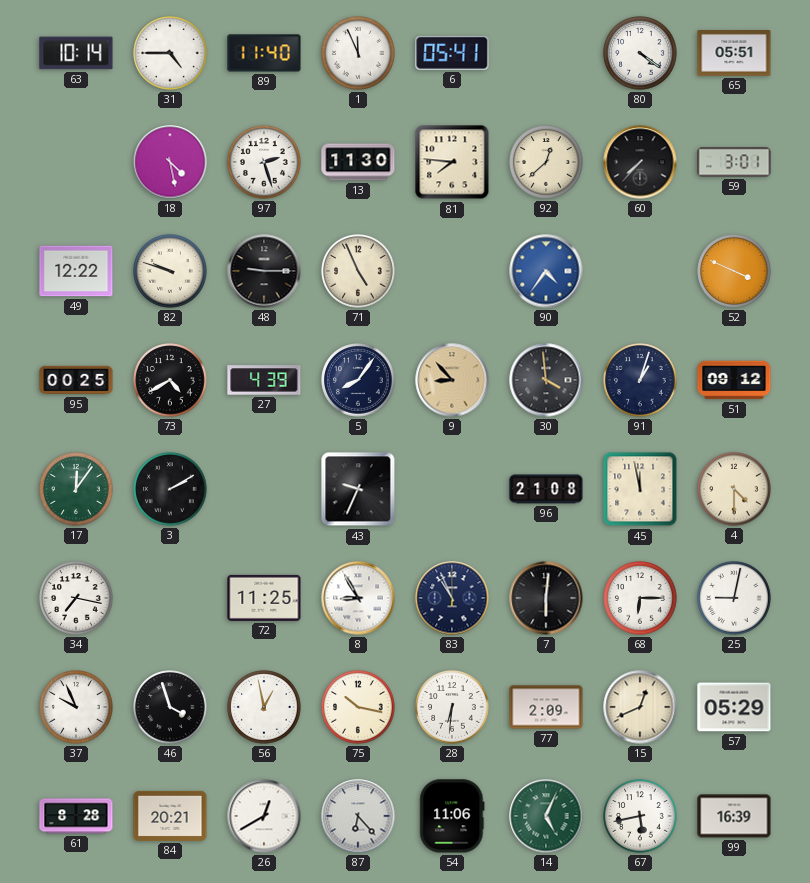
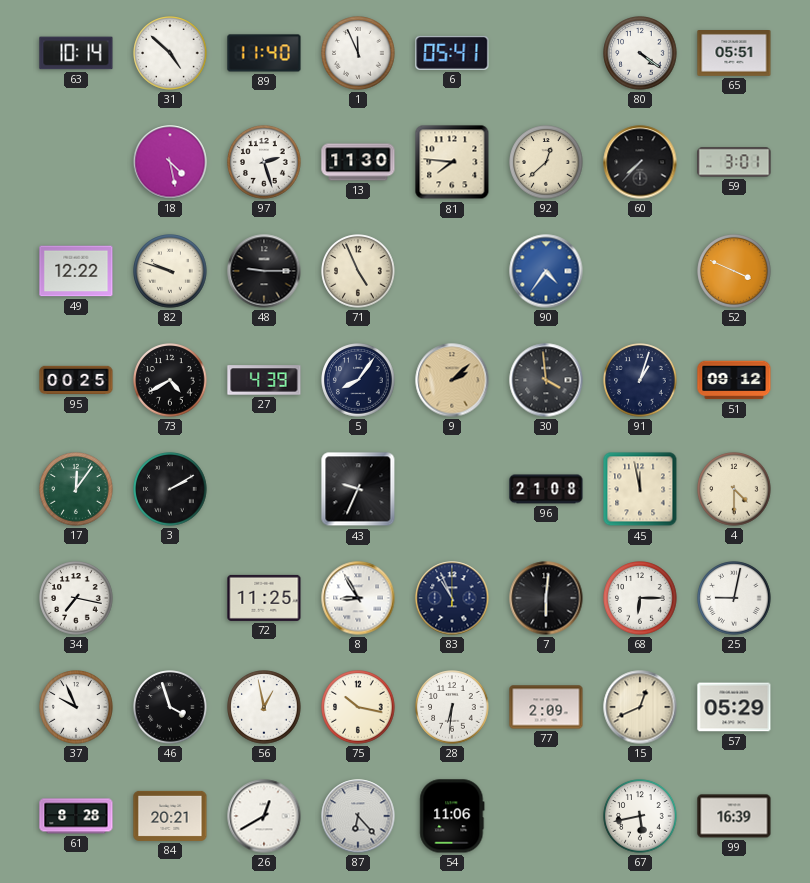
31: 4:45 -> 4:52 (170, 53)
9: 8:53 -> 2:08 (452, 380)
14: 5:04 -> none (546, 816)
